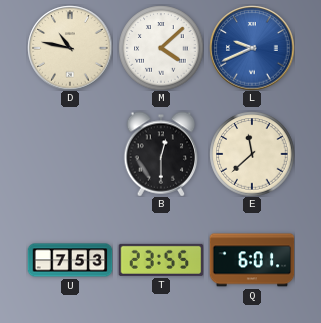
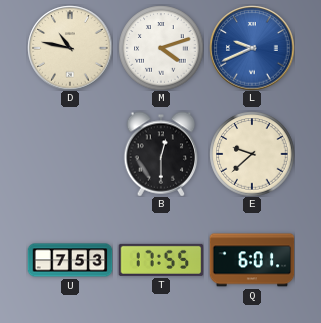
M: 4:08 -> 4:12 (161, 48)
E: 11:38 -> 9:38 (252, 154)
T: 23:55 -> 17:55 (161, 260)
